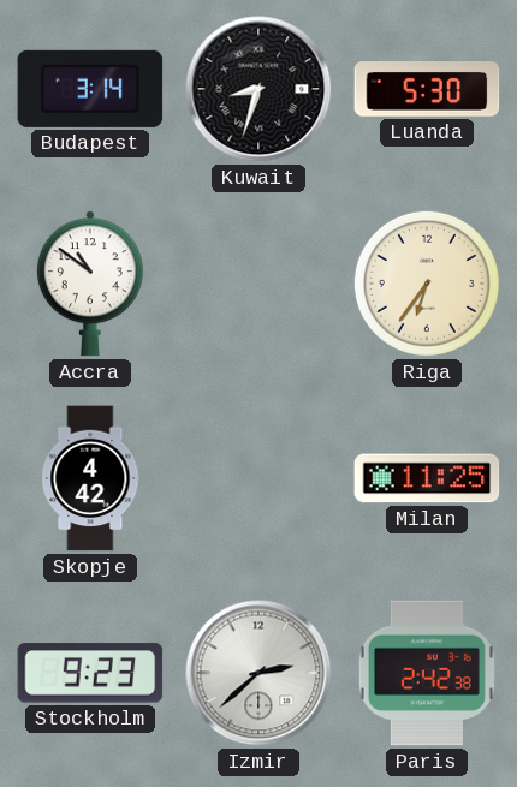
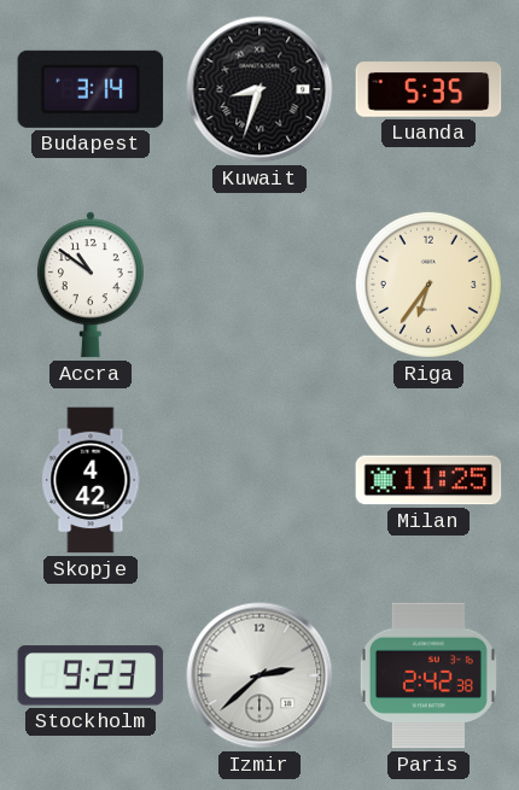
Luanda: 5:30 -> 5:35 (428, 89)
